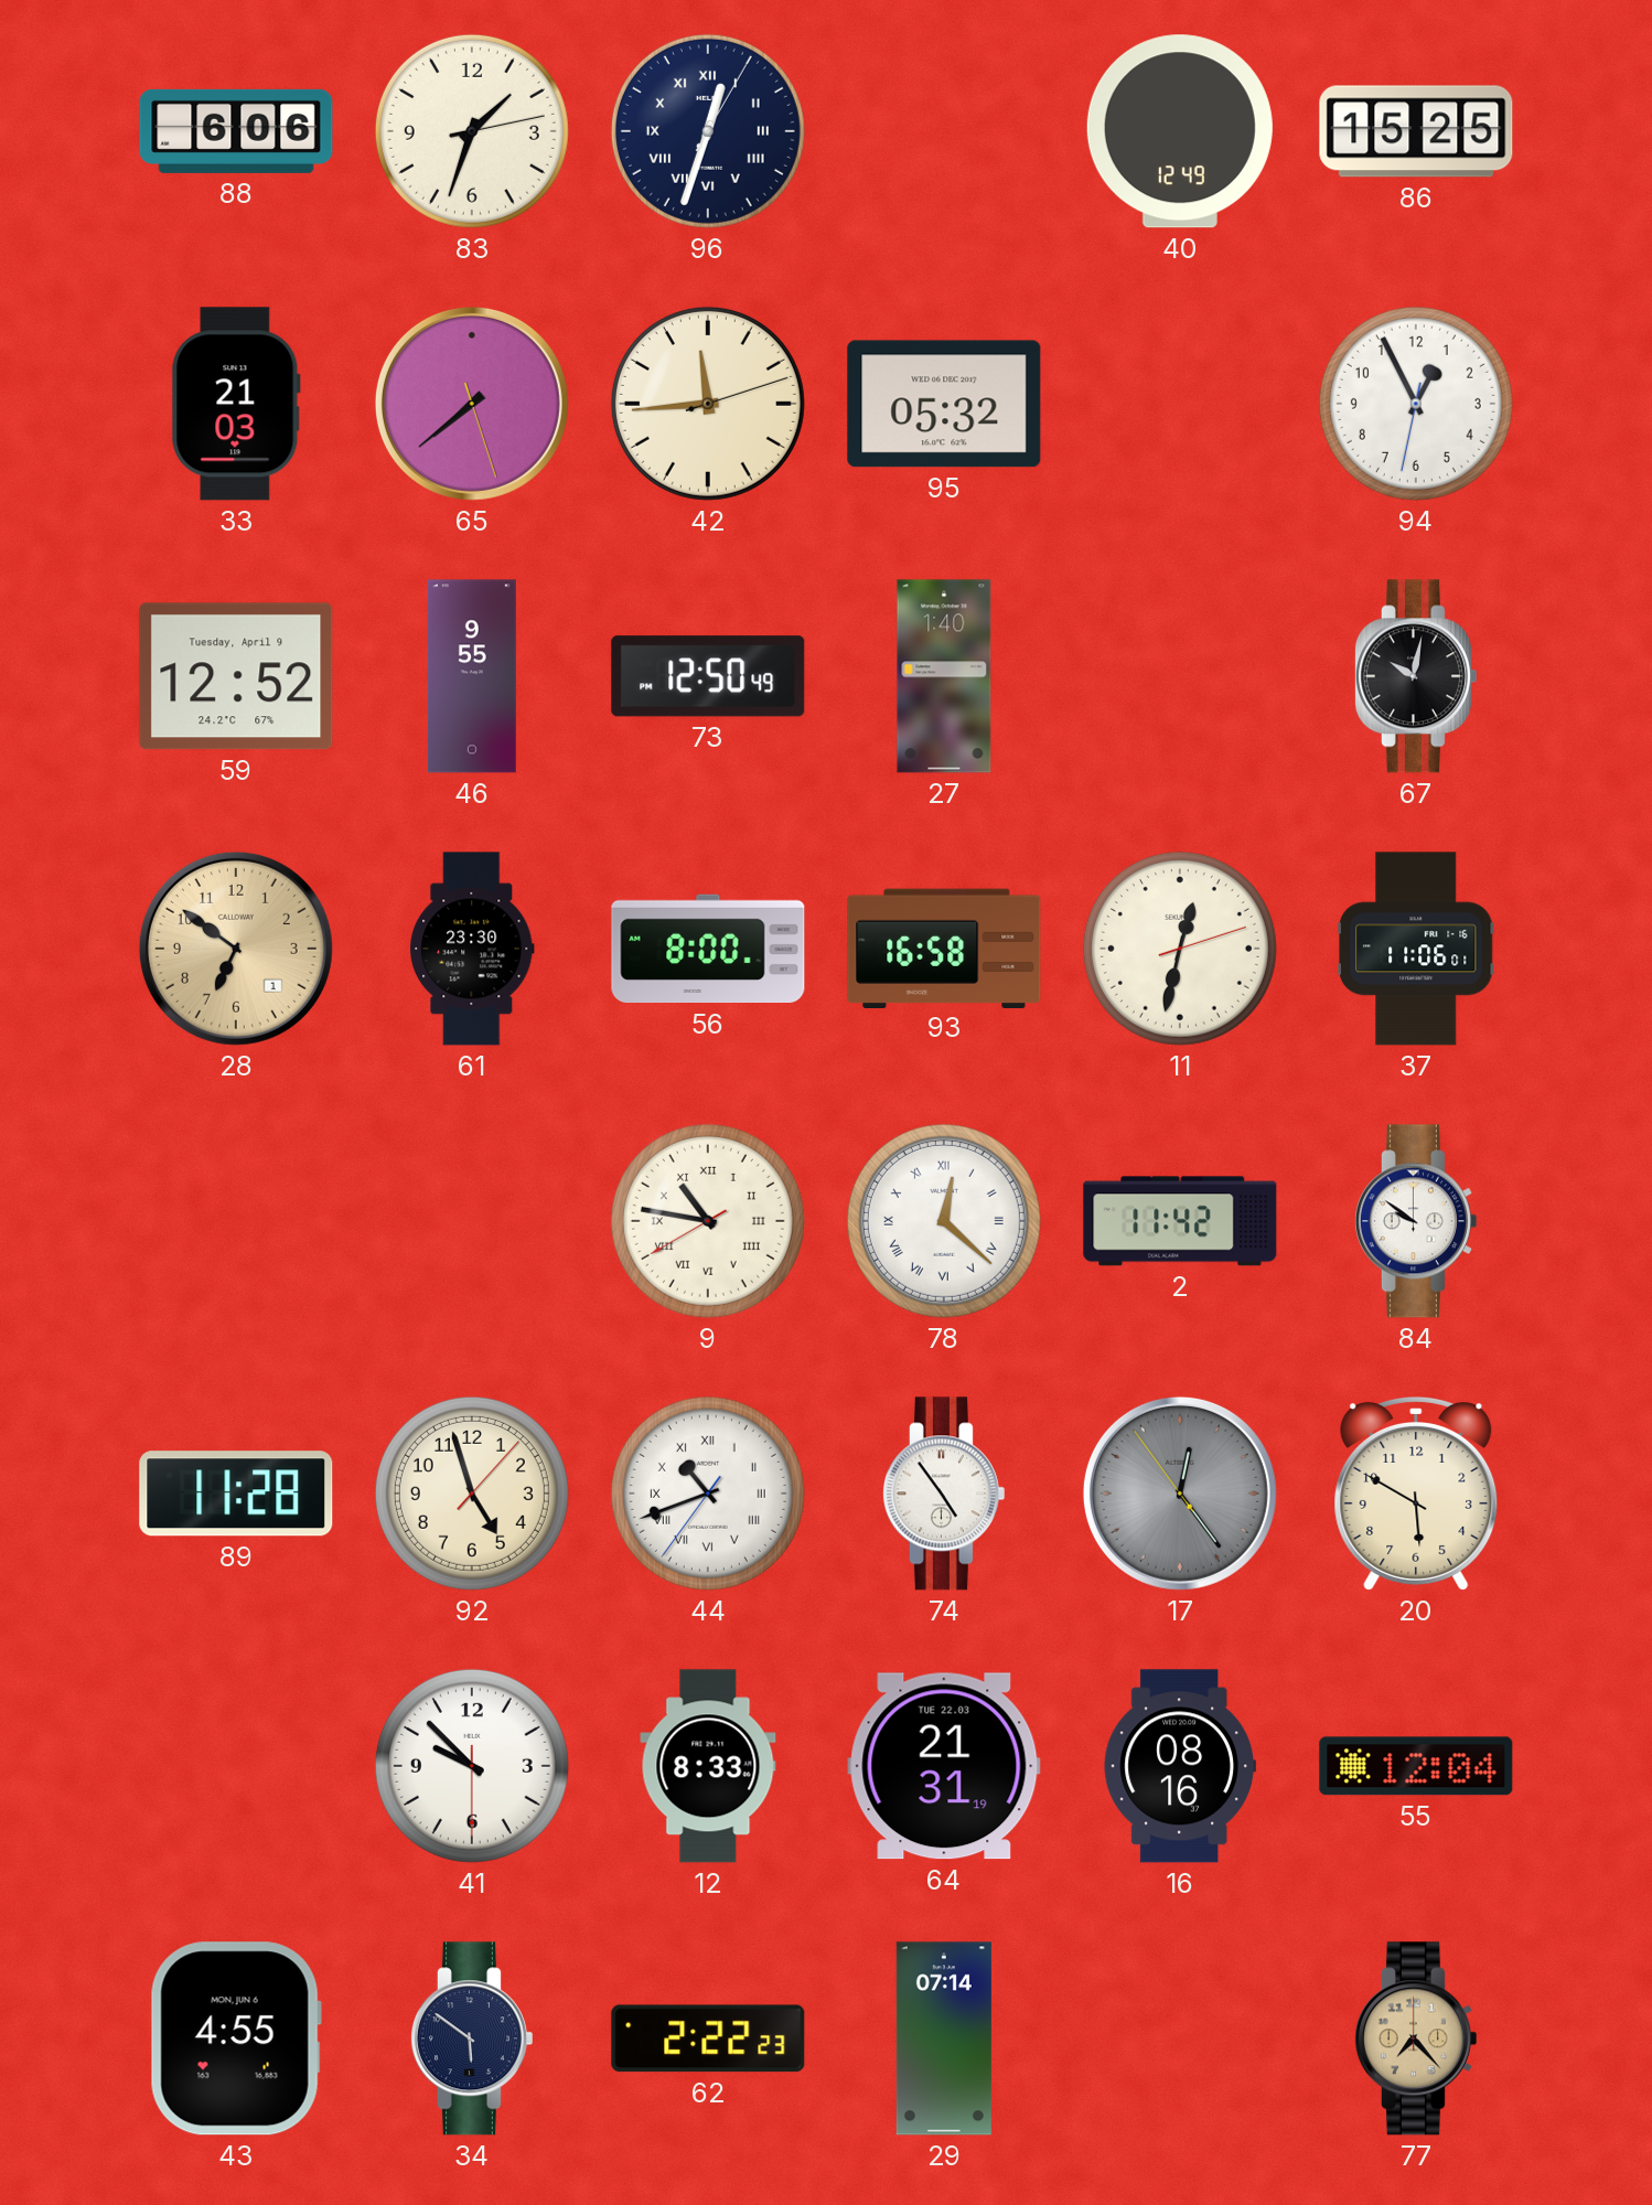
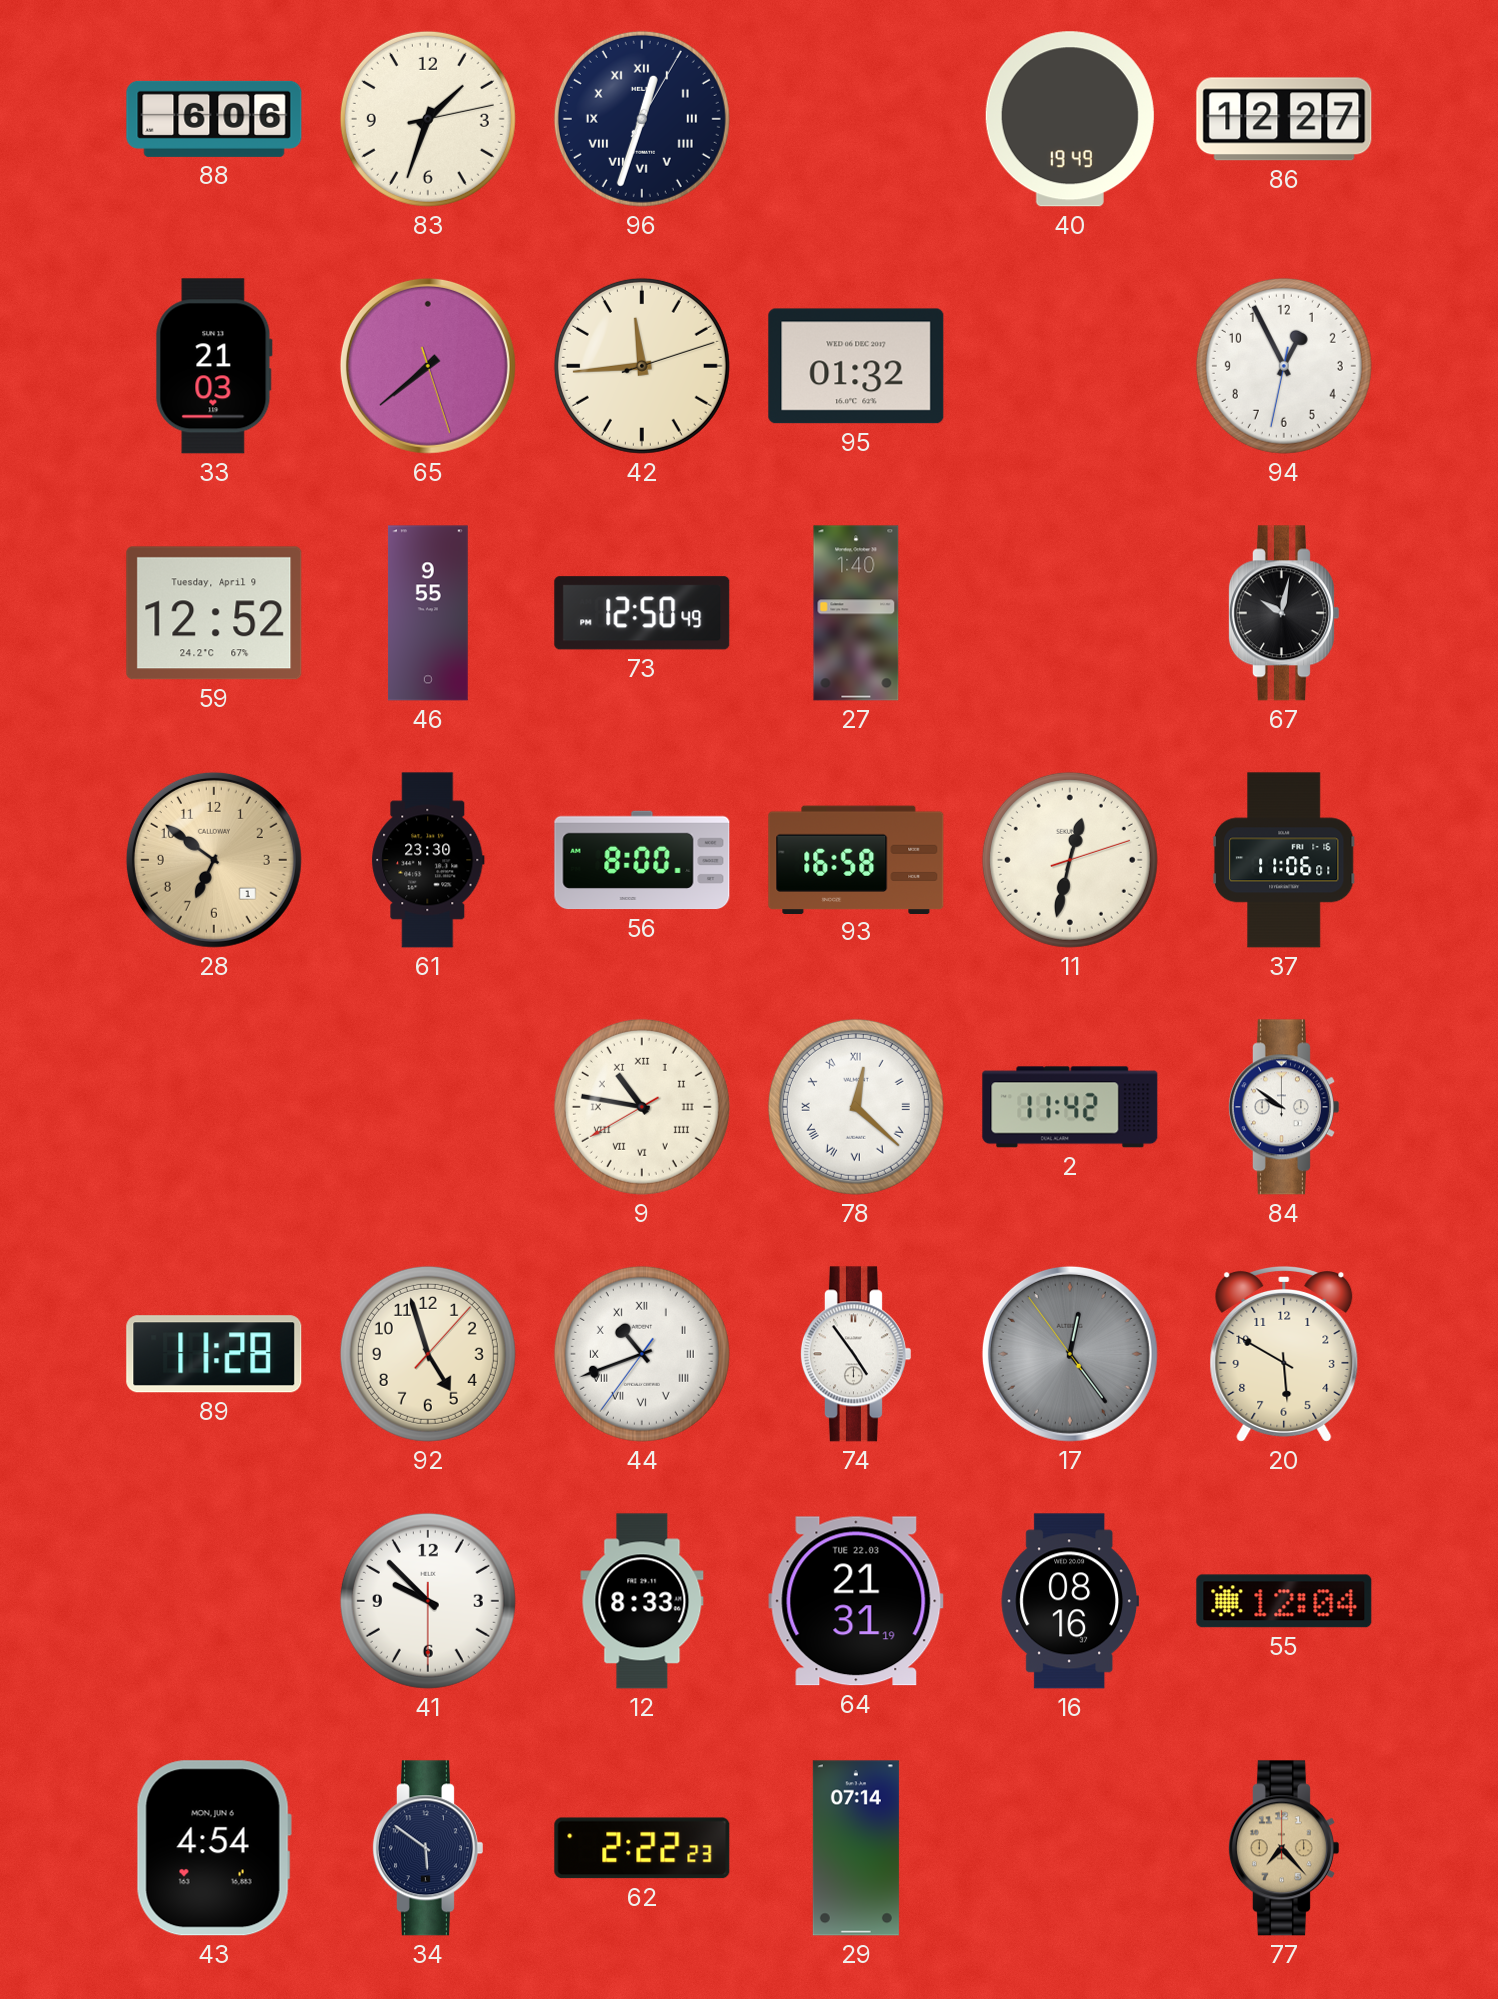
40: 12:49 -> 19:49 (1070, 119)
86: 15:25 -> 12:27 (1284, 119)
95: 05:32 -> 01:32 (856, 366)
43: 4:55 -> 4:54 (214, 1848)
